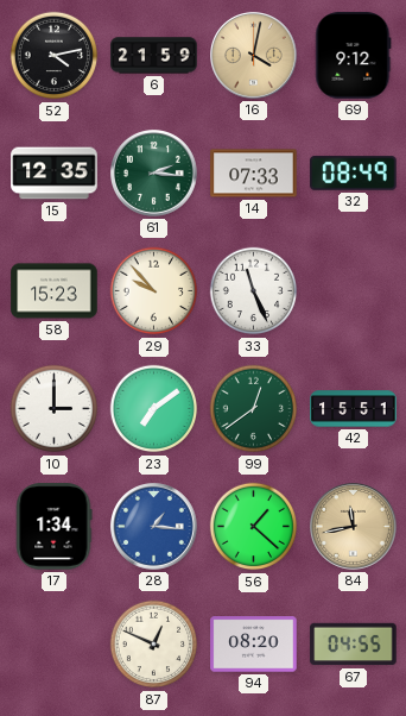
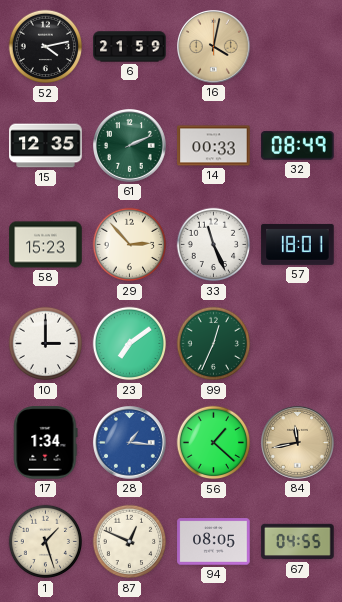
69: 9:12 -> none (354, 56)
61: 2:16 -> 2:11 (130, 146)
14: 07:33 -> 00:33 (214, 146)
29: 9:53 -> 2:53 (130, 245)
57: none -> 18:01 (298, 244)
99: 12:39 -> 12:34 (214, 344)
42: 15:51 -> none (354, 409)
1: none -> 1:27 (46, 542)
94: 08:20 -> 08:05 (214, 542)
